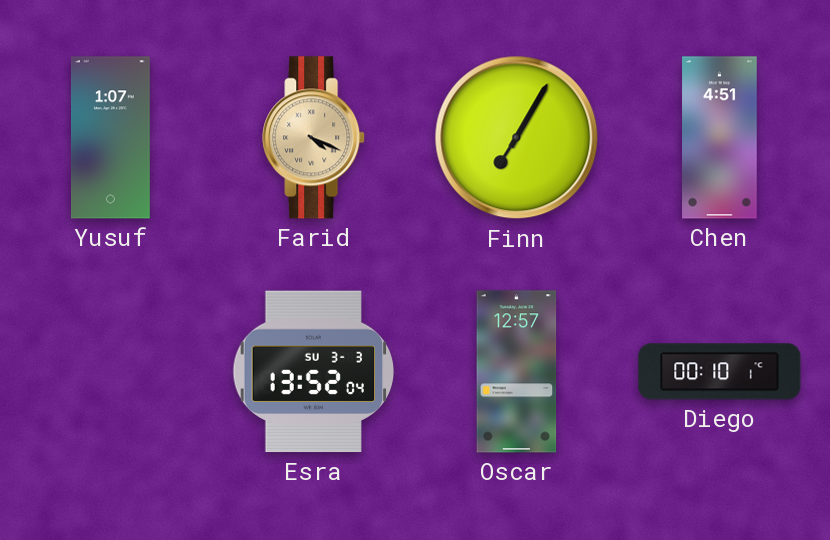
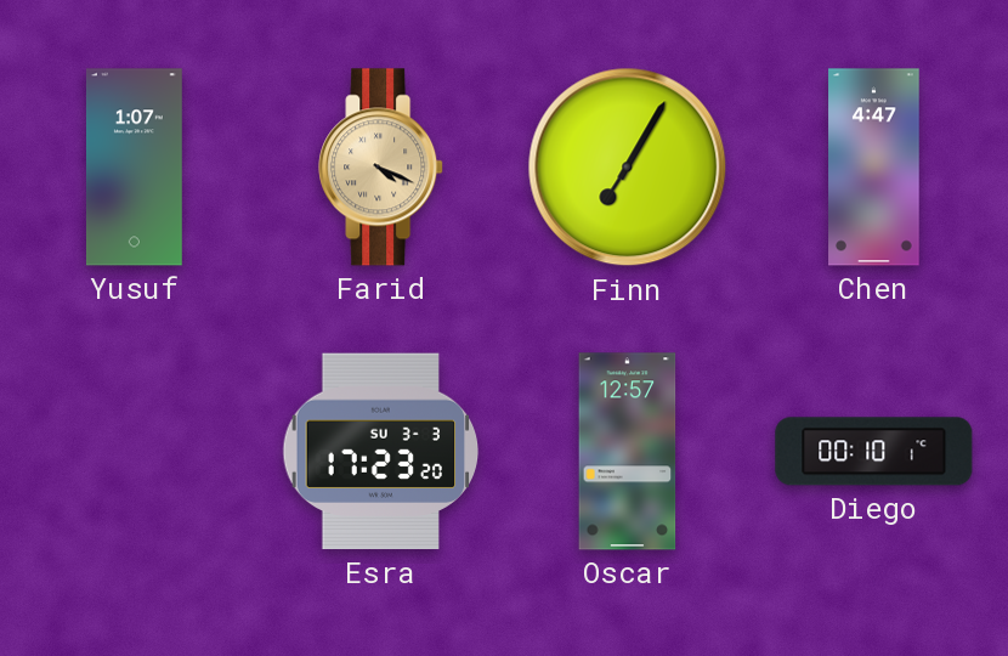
Chen: 4:51 -> 4:47 (874, 168)
Esra: 13:52 -> 17:23 (381, 452)
